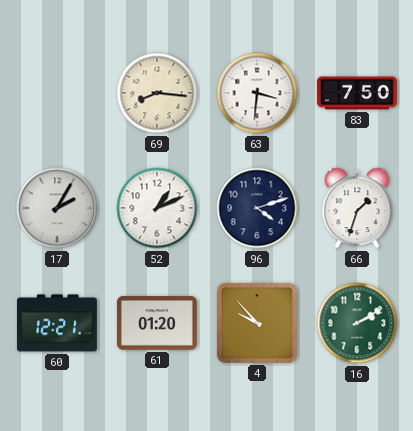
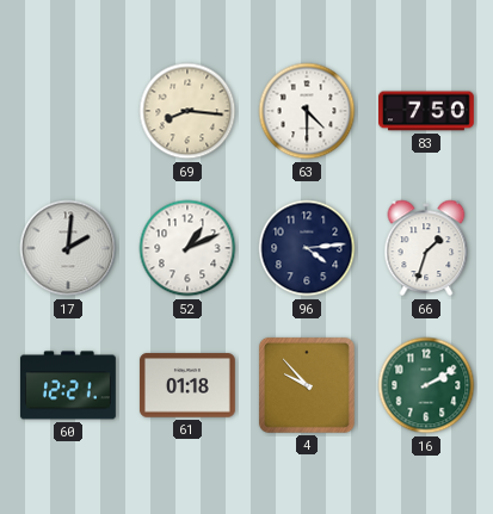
63: 3:31 -> 4:30 (307, 111)
17: 2:05 -> 2:01 (68, 248)
96: 4:12 -> 4:14 (307, 248)
61: 01:20 -> 01:18 (187, 385)
